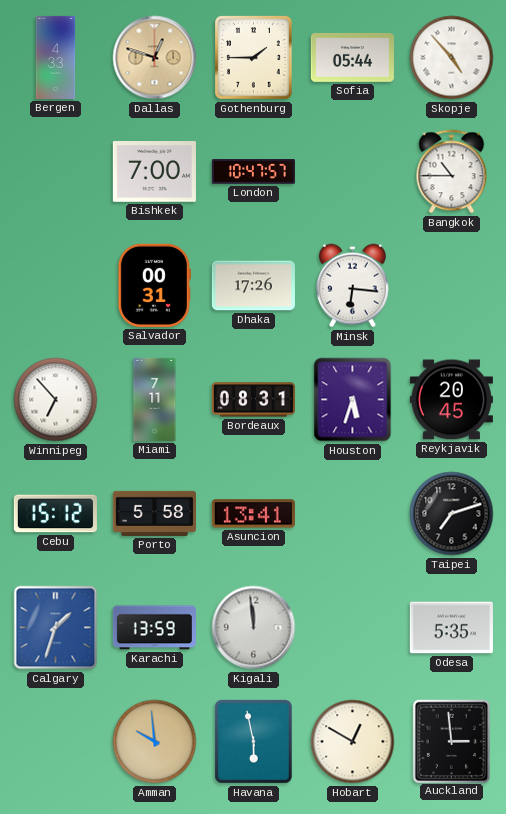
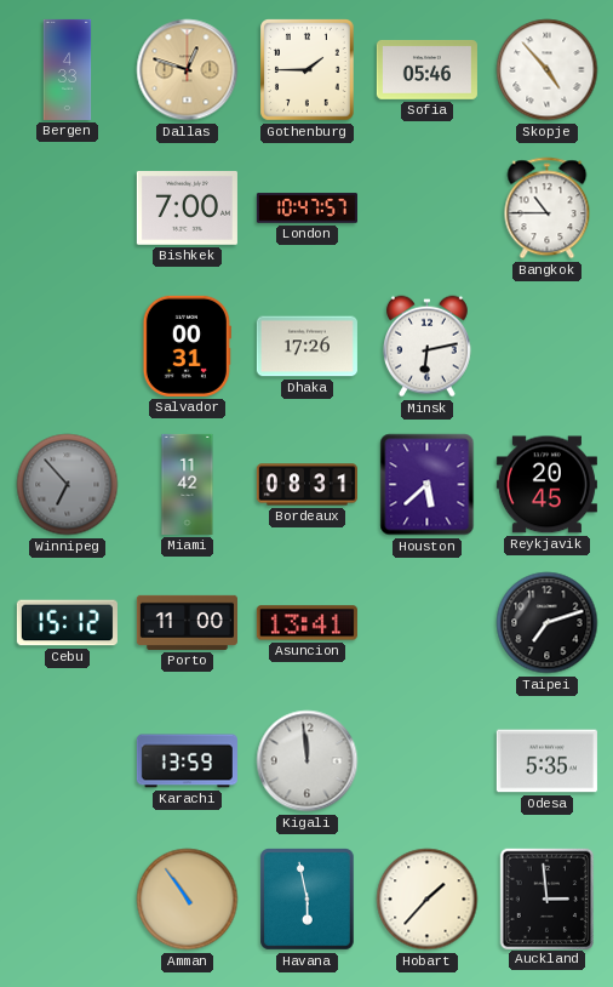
Sofia: 05:44 -> 05:46 (426, 69)
Minsk: 6:16 -> 6:13 (426, 347)
Winnipeg dial: white -> grey (68, 485)
Miami: 7:11 -> 11:42 (188, 484)
Houston: 5:33 -> 5:38 (428, 485)
Porto: 5:58 -> 11:00 (187, 622)
Calgary: 1:33 -> none (56, 628)
Amman: 9:59 -> 10:54 (188, 900)
Hobart: 12:50 -> 1:37 (428, 900)
